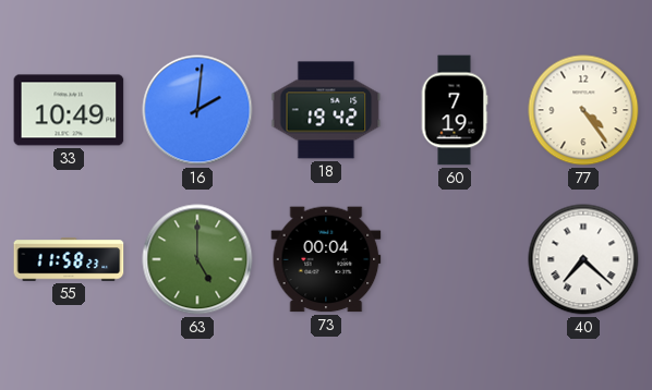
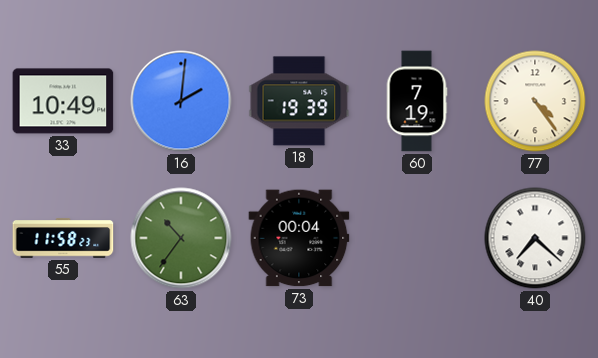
18: 19:42 -> 19:39 (299, 101)
63: 5:00 -> 10:36 (181, 238)
